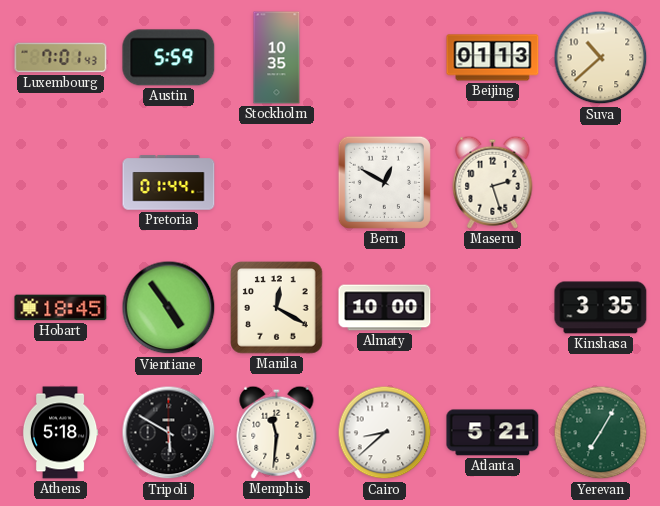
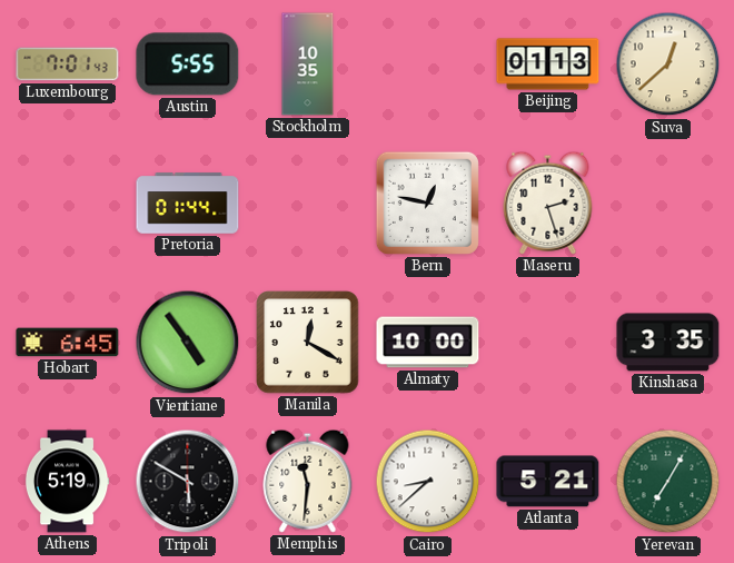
Austin: 5:59 -> 5:55 (188, 65)
Suva: 10:38 -> 12:38 (668, 65)
Bern: 12:50 -> 12:47 (427, 203)
Hobart: 18:45 -> 6:45 (68, 343)
Athens: 5:18 -> 5:19 (67, 482)
